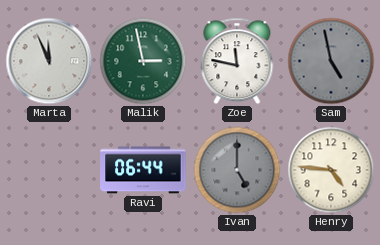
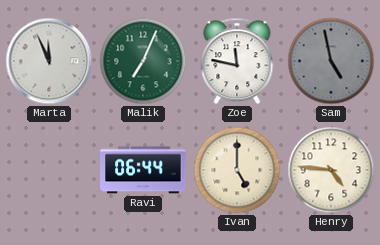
Malik: 2:58 -> 7:04 (143, 61)
Ivan dial: grey -> cream (237, 170)
